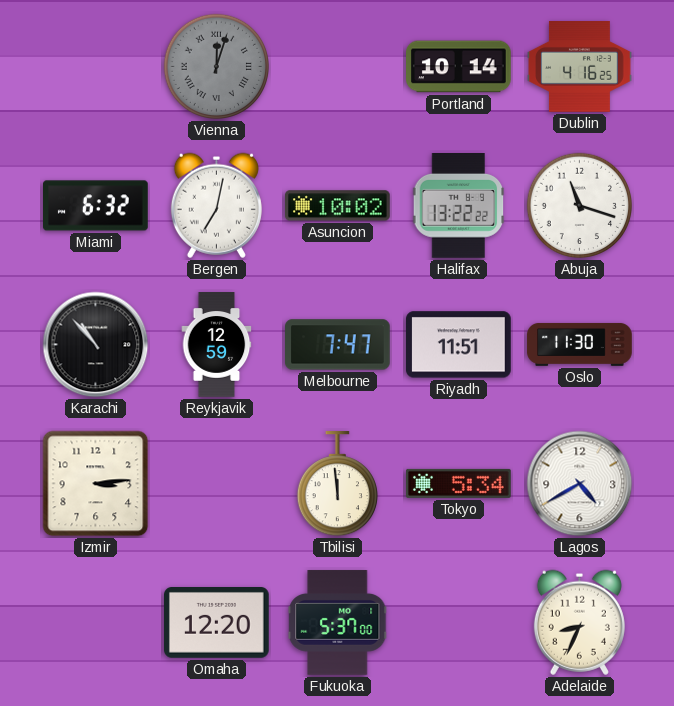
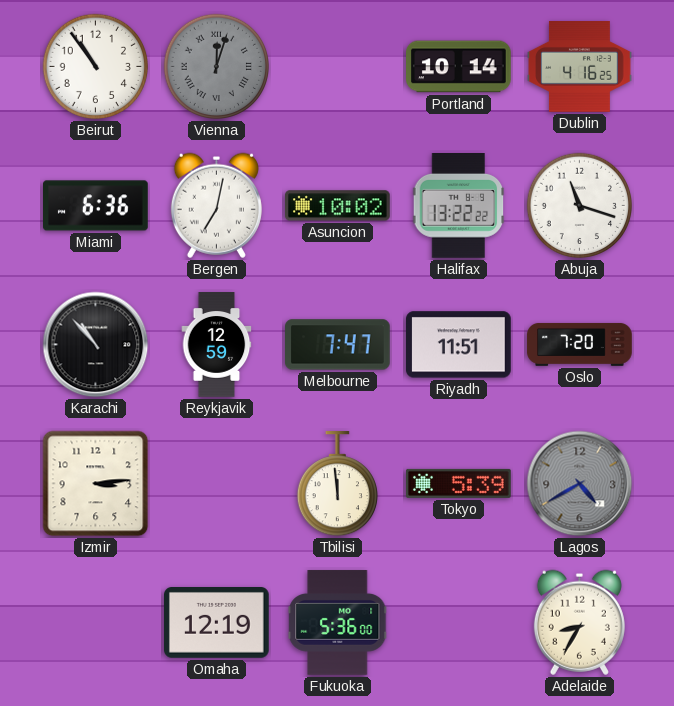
Beirut: none -> 10:54 (96, 67)
Miami: 6:32 -> 6:36 (96, 206)
Oslo: 11:30 -> 7:20 (580, 344)
Tokyo: 5:34 -> 5:39 (459, 483)
Lagos dial: white -> grey (580, 484)
Omaha: 12:20 -> 12:19 (217, 623)
Fukuoka: 5:37 -> 5:36 (338, 623)
Adelaide: 8:34 -> 8:35 (579, 622)
